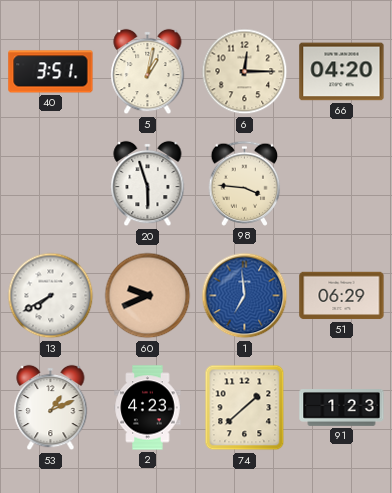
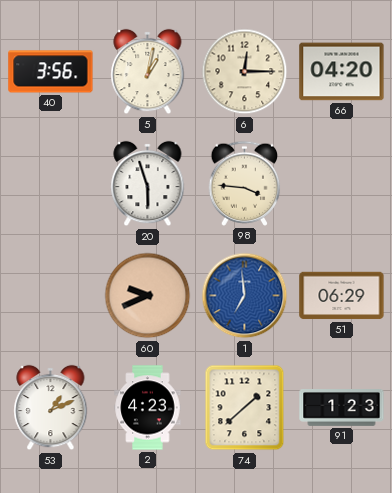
40: 3:51 -> 3:56 (51, 72)
13: 7:40 -> none (51, 296)
